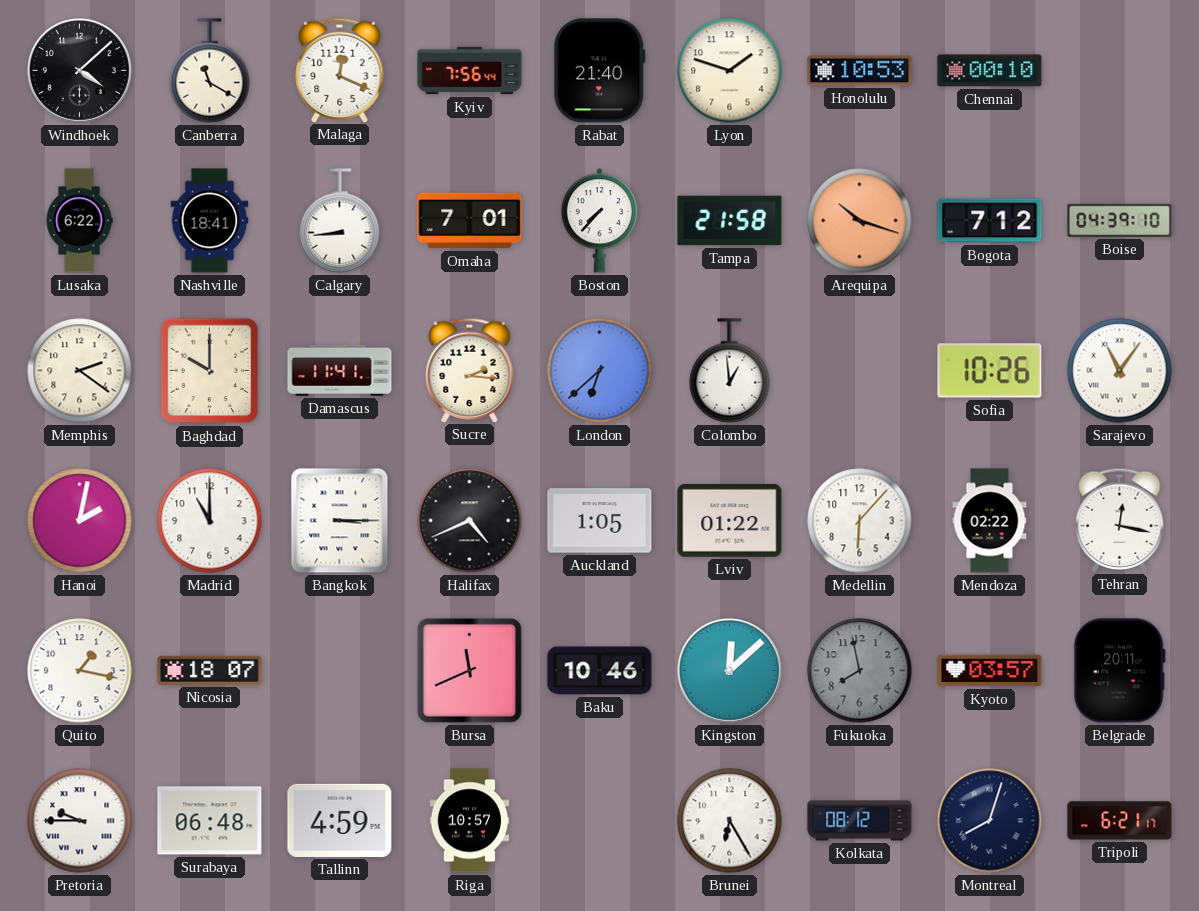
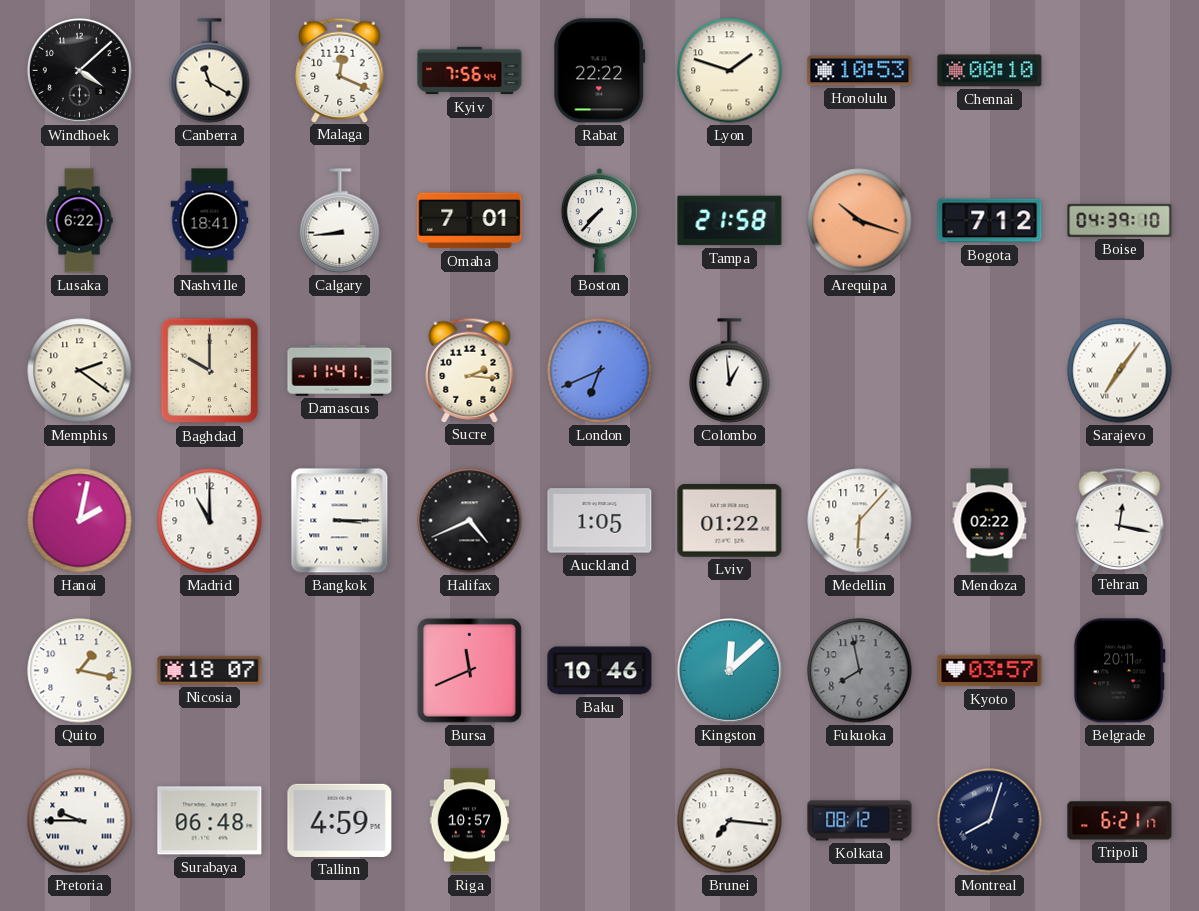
Rabat: 21:40 -> 22:22 (600, 71)
London: 6:38 -> 6:41 (600, 371)
Sofia: 10:26 -> none (990, 371)
Sarajevo: 11:06 -> 7:06 (1120, 371)
Brunei: 6:25 -> 7:16 (730, 821)
